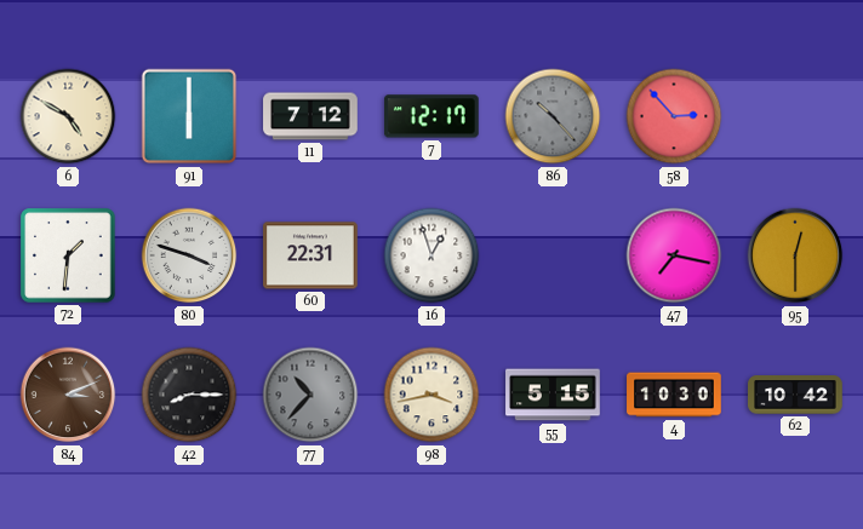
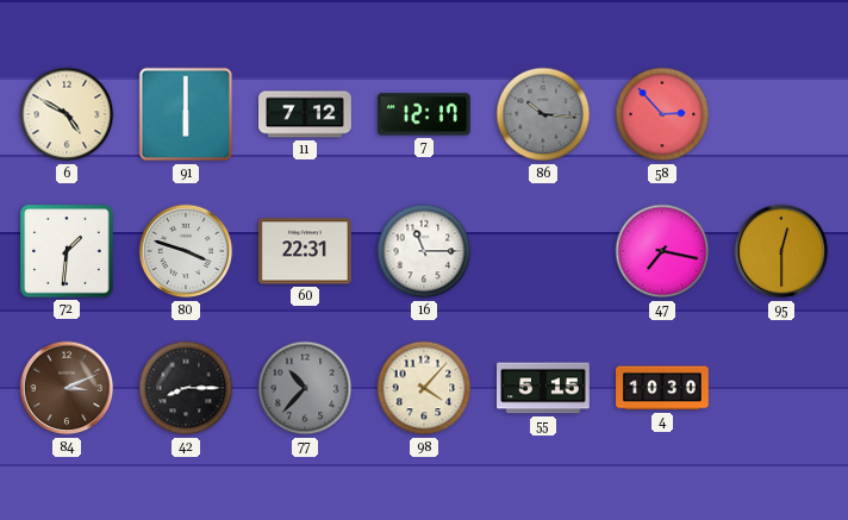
86: 10:23 -> 10:16 (543, 114)
16: 12:57 -> 11:15 (424, 251)
98: 3:43 -> 4:07 (424, 388)
62: 10:42 -> none (795, 395)
